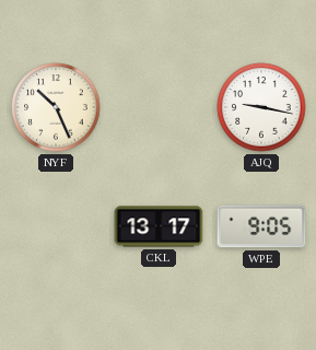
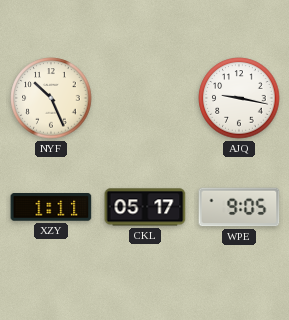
XZY: none -> 1:11 (51, 207)
CKL: 13:17 -> 05:17 (145, 207)
